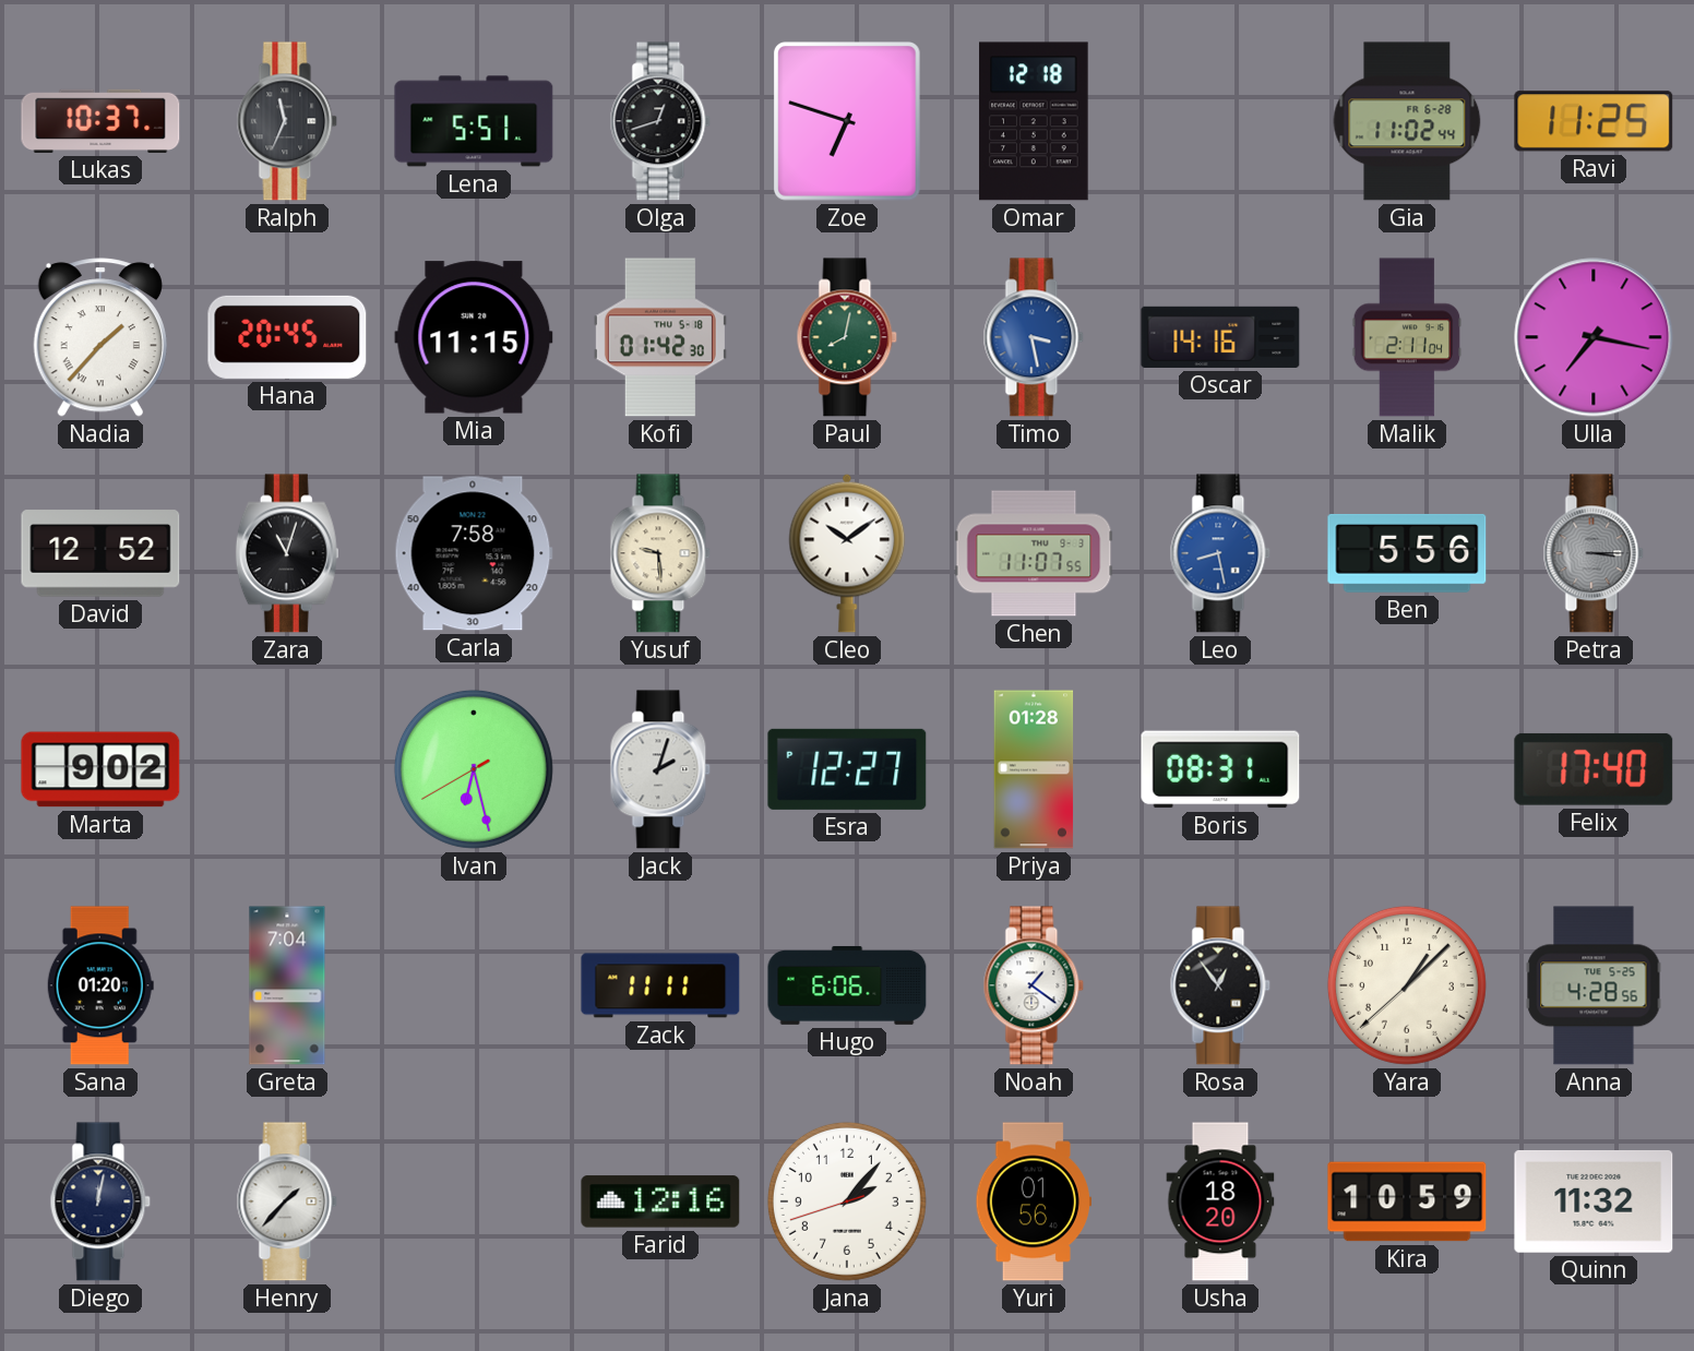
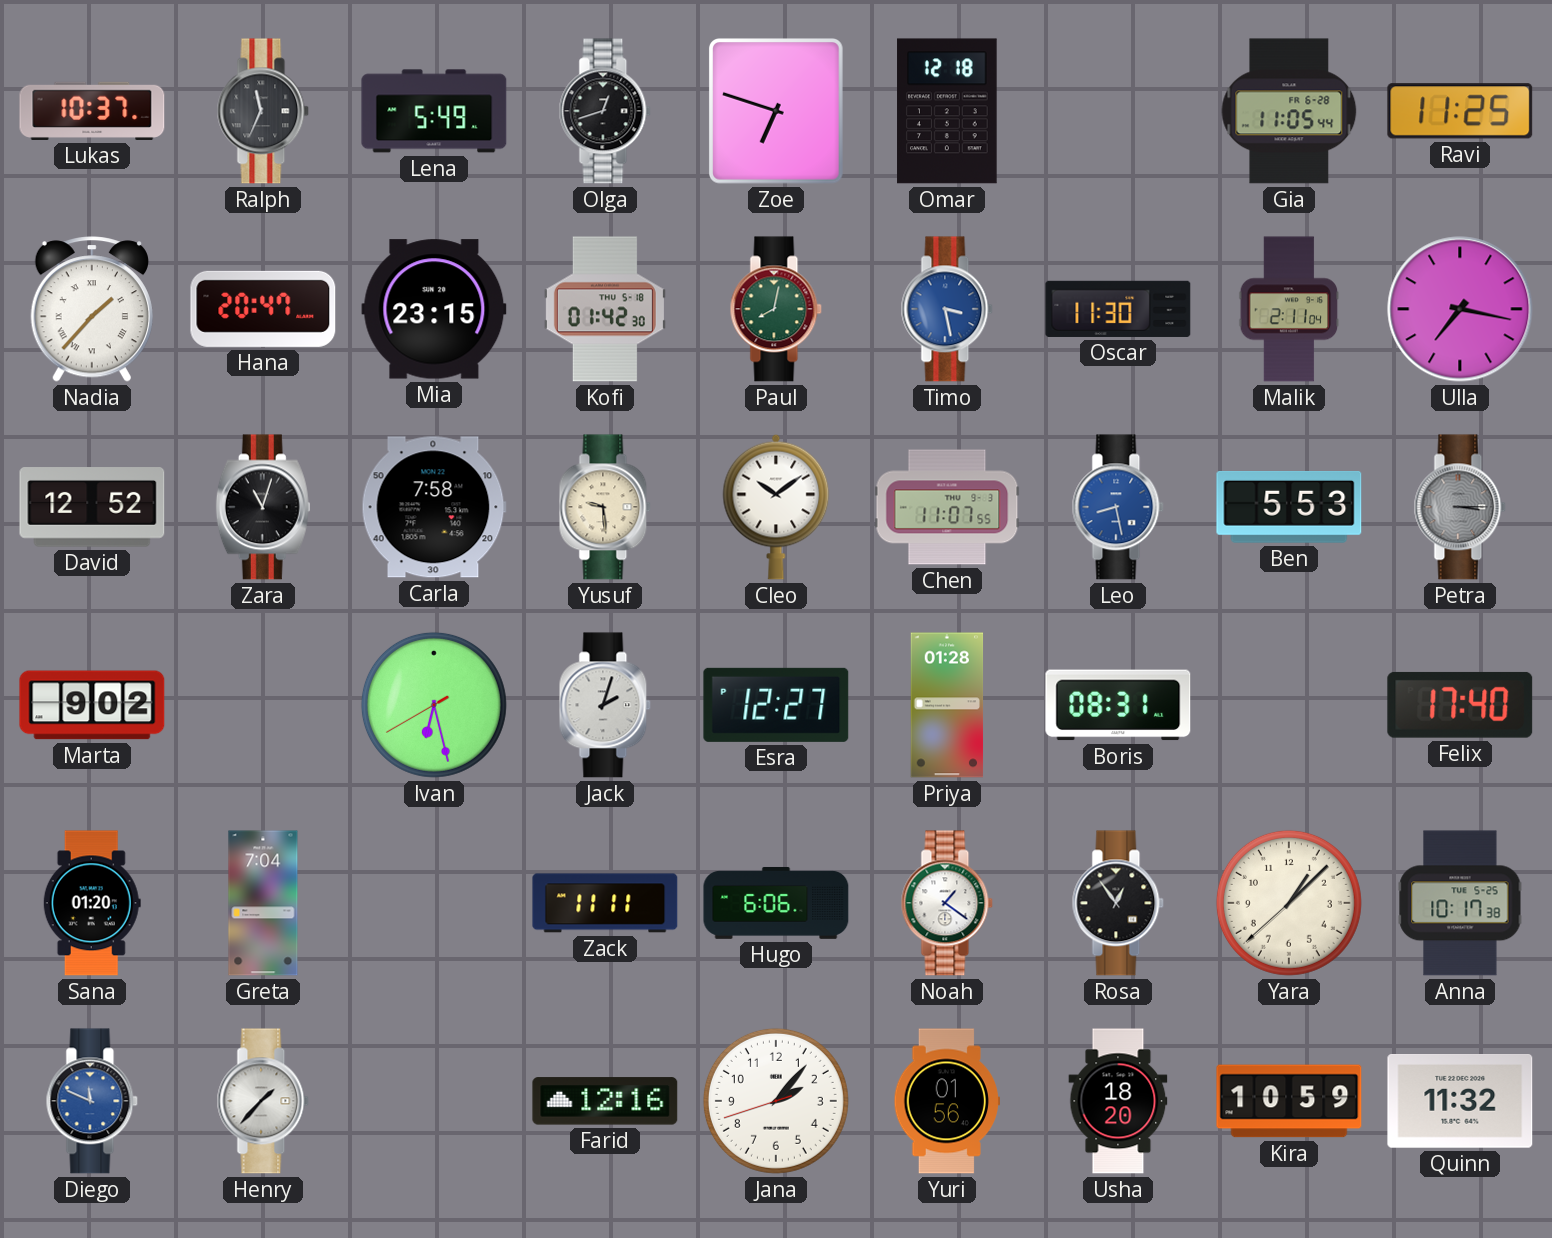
Lena: 5:51 -> 5:49 (434, 111)
Gia: 11:02 -> 11:05 (1289, 111)
Hana: 20:45 -> 20:47 (263, 309)
Mia: 11:15 -> 23:15 (434, 309)
Oscar: 14:16 -> 11:30 (1118, 309)
Ben: 5:56 -> 5:53 (1289, 507)
Anna: 4:28 -> 10:17 (1460, 903)
Diego: 12:02 -> 11:49 (92, 1101)
Diego dial: navy -> blue (92, 1101)
